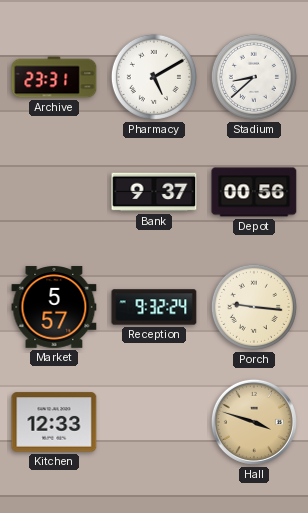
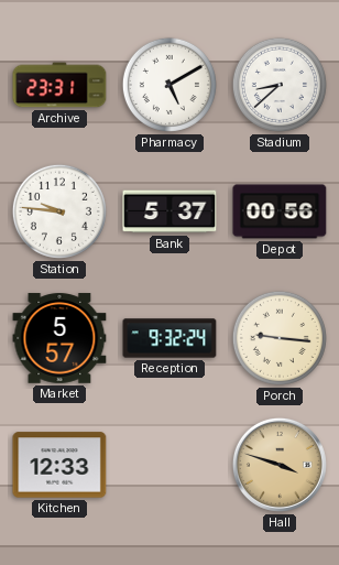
Station: none -> 9:46 (59, 211)
Bank: 9:37 -> 5:37 (169, 211)
